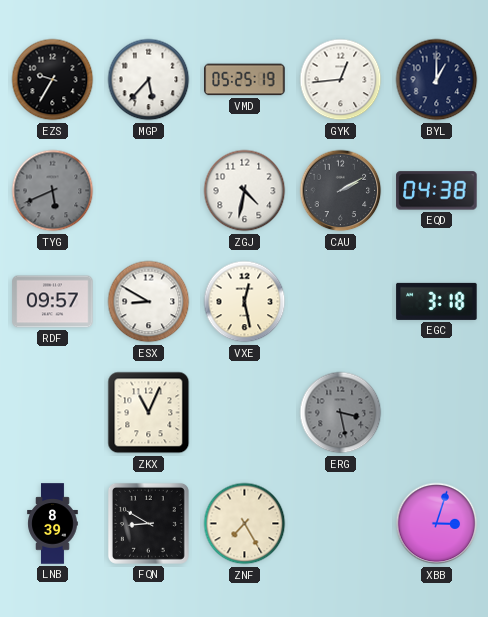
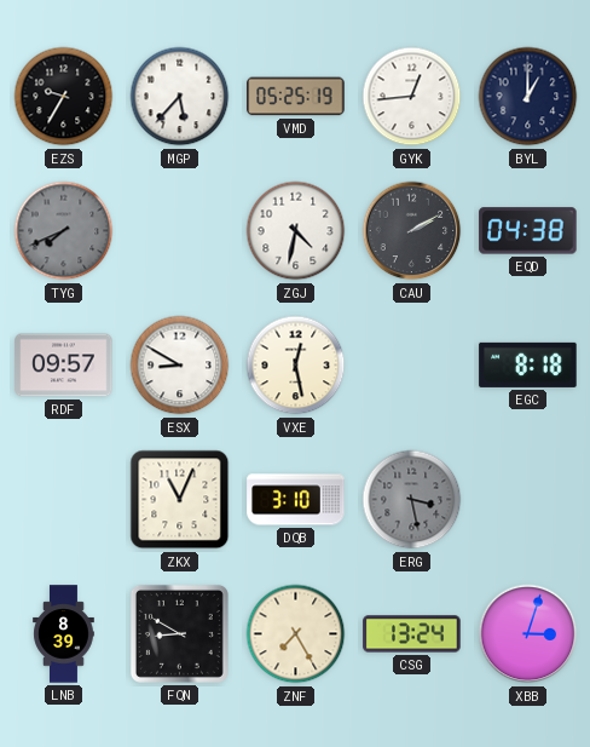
TYG: 5:41 -> 7:41 (64, 231)
EGC: 3:18 -> 8:18 (528, 364)
DQB: none -> 3:10 (296, 500)
CSG: none -> 13:24 (412, 634)
